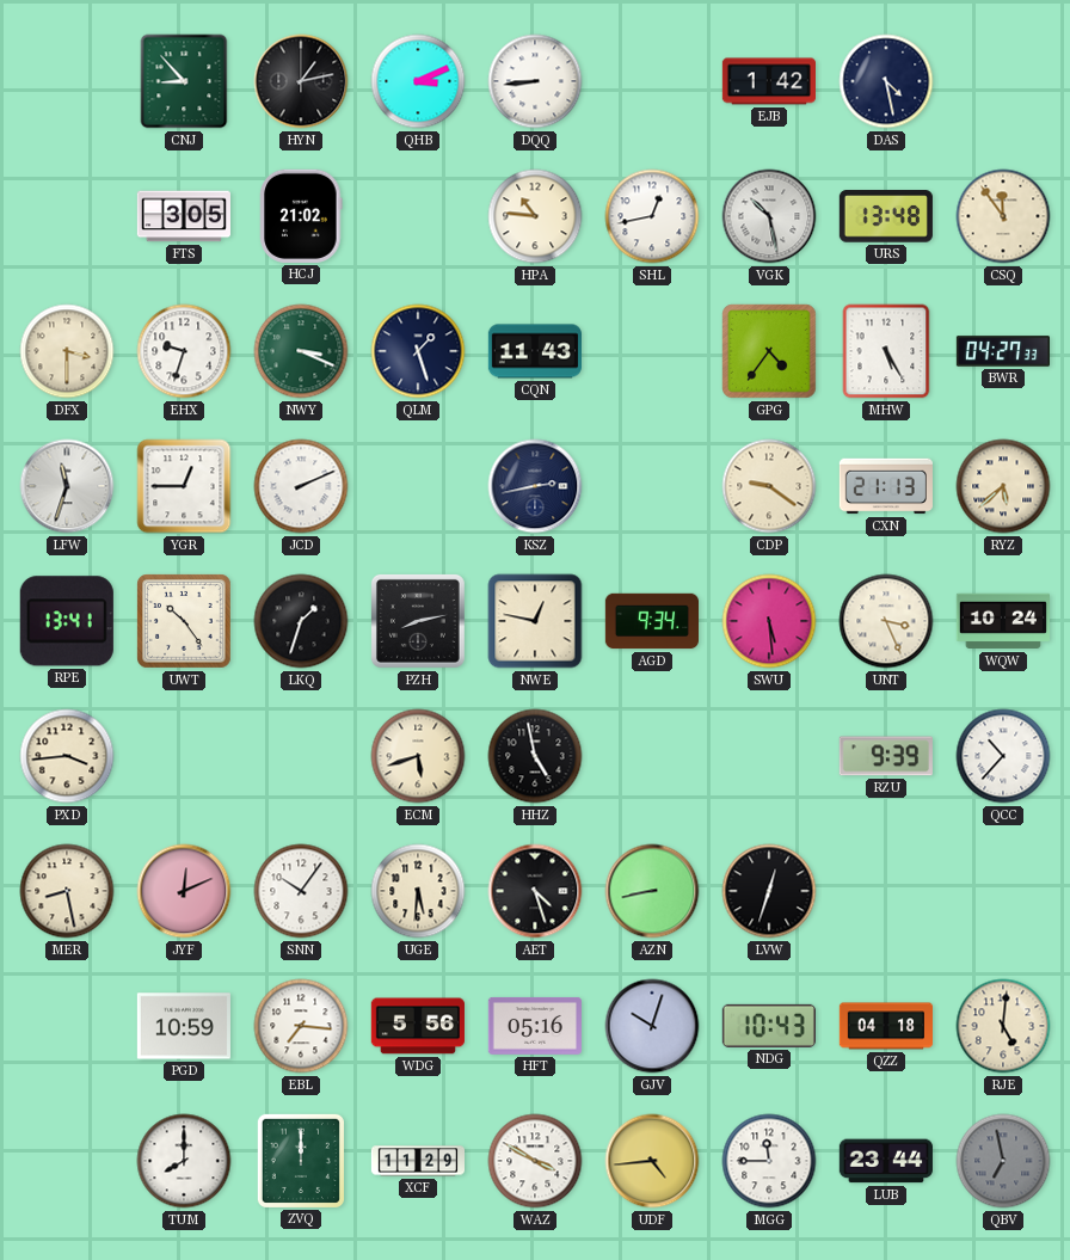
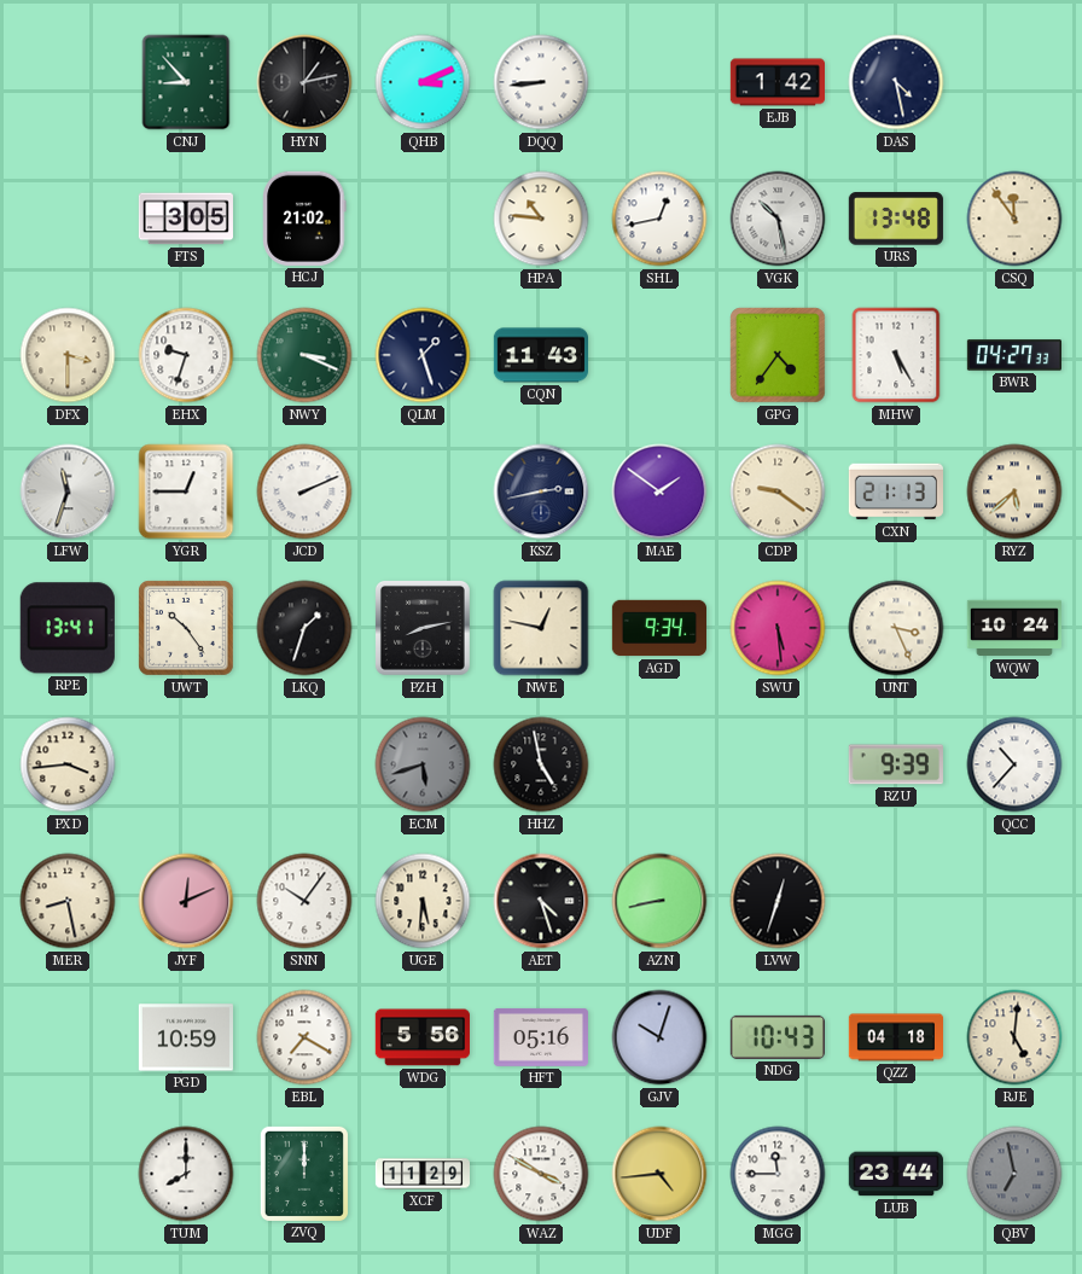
MAE: none -> 1:51 (659, 491)
ECM dial: cream -> grey (423, 764)
EBL: 7:16 -> 7:20 (304, 1037)
